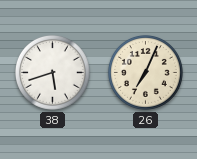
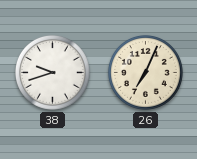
38: 5:42 -> 9:42 (53, 73)
